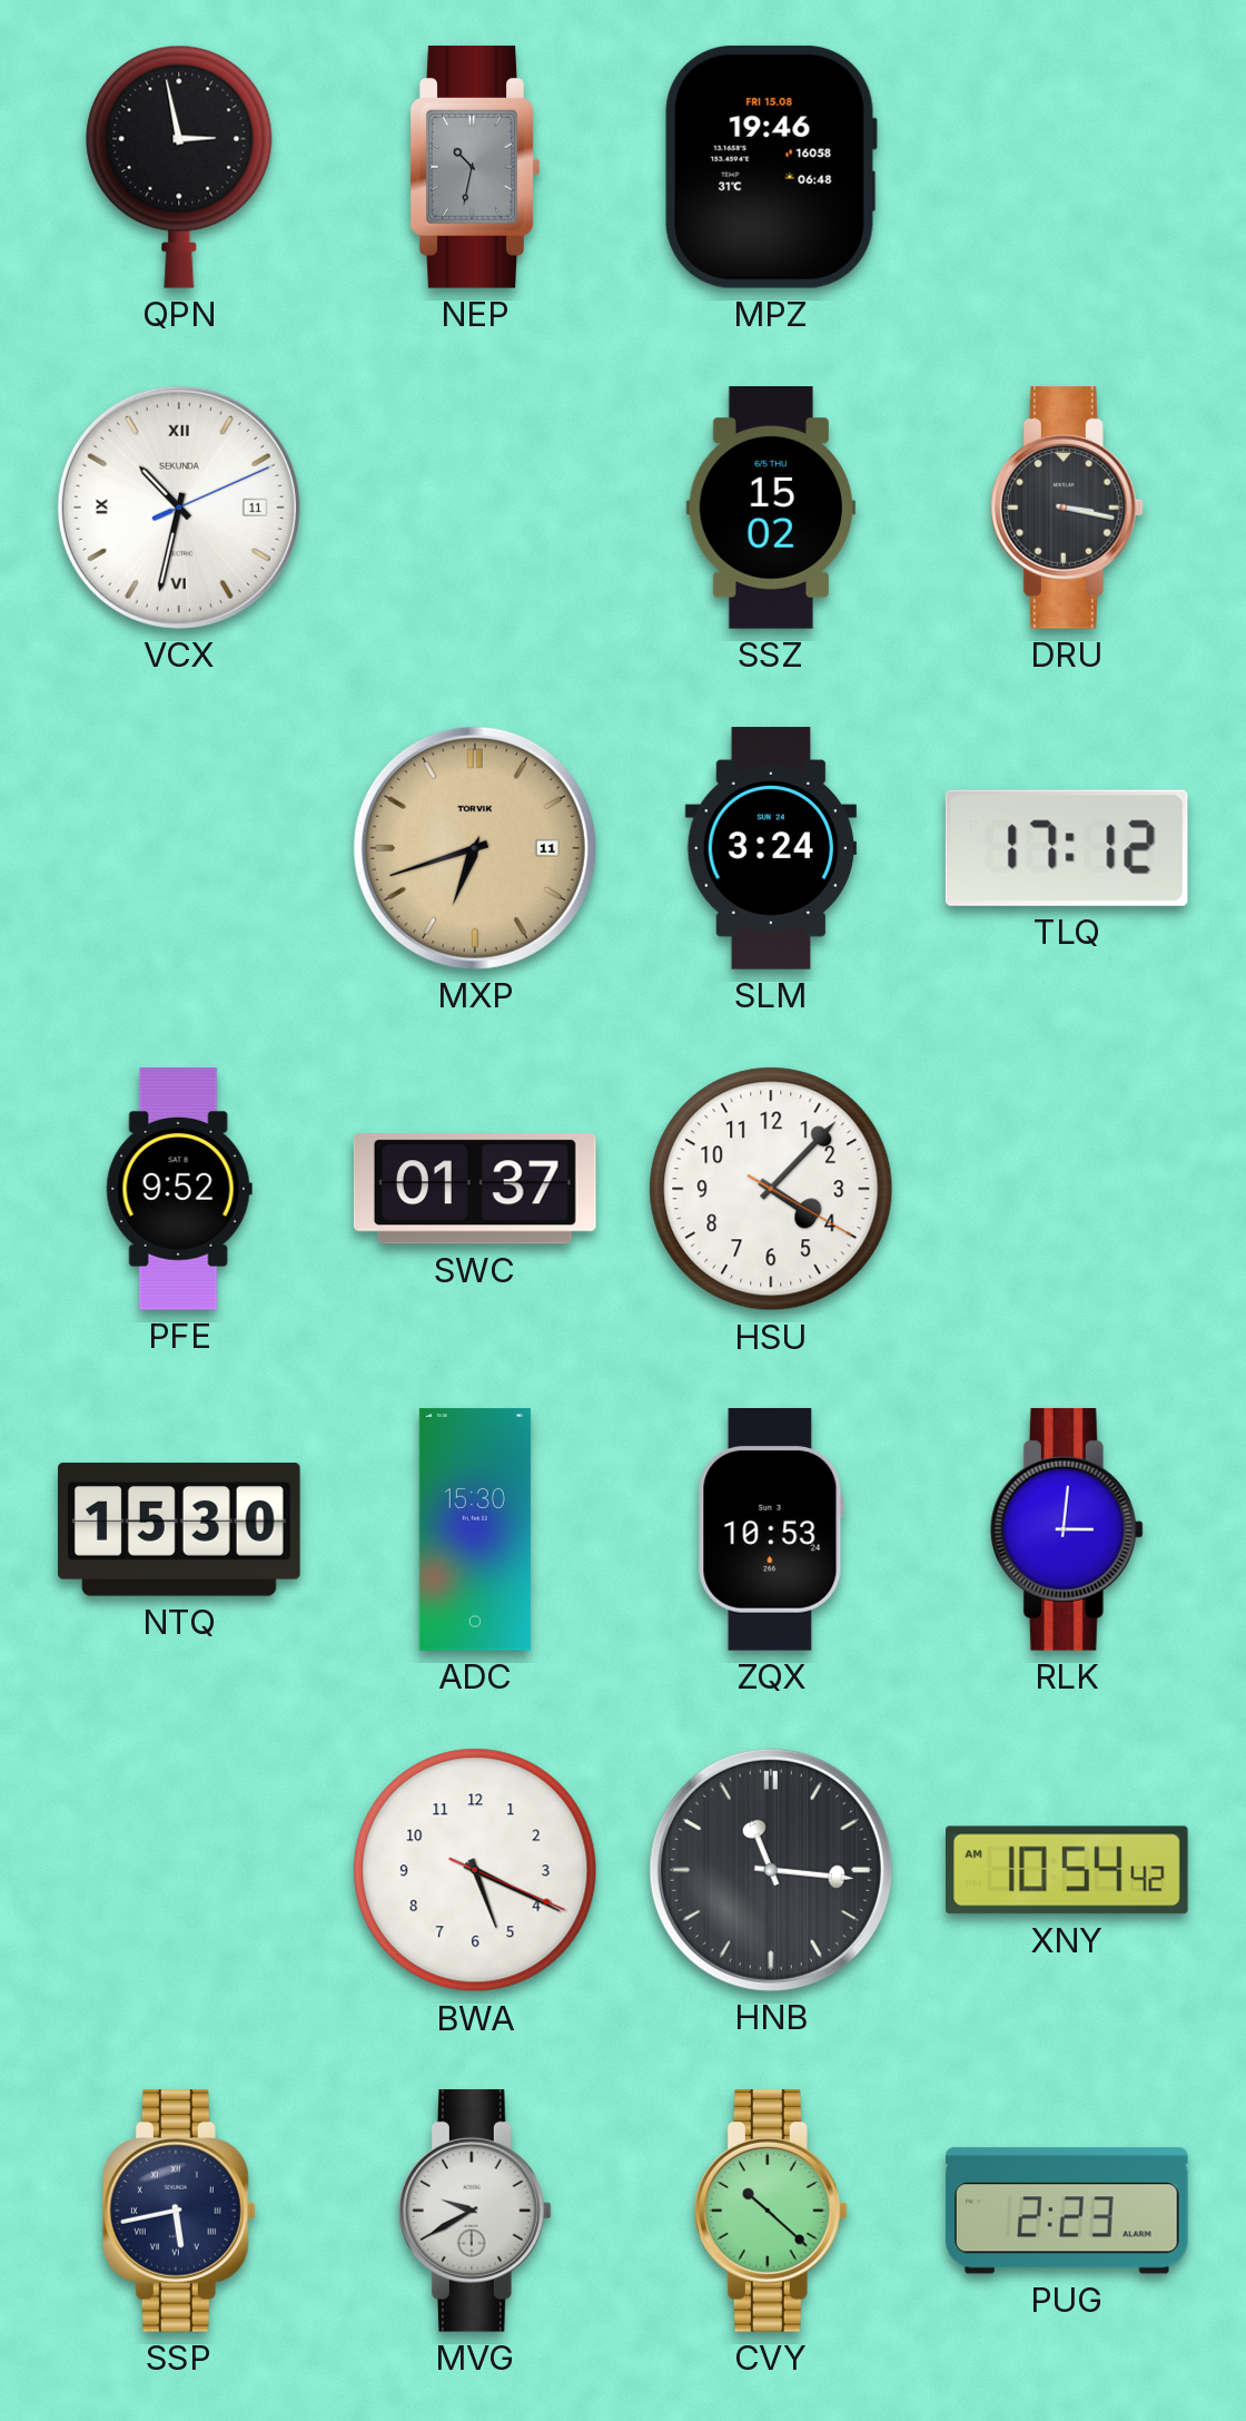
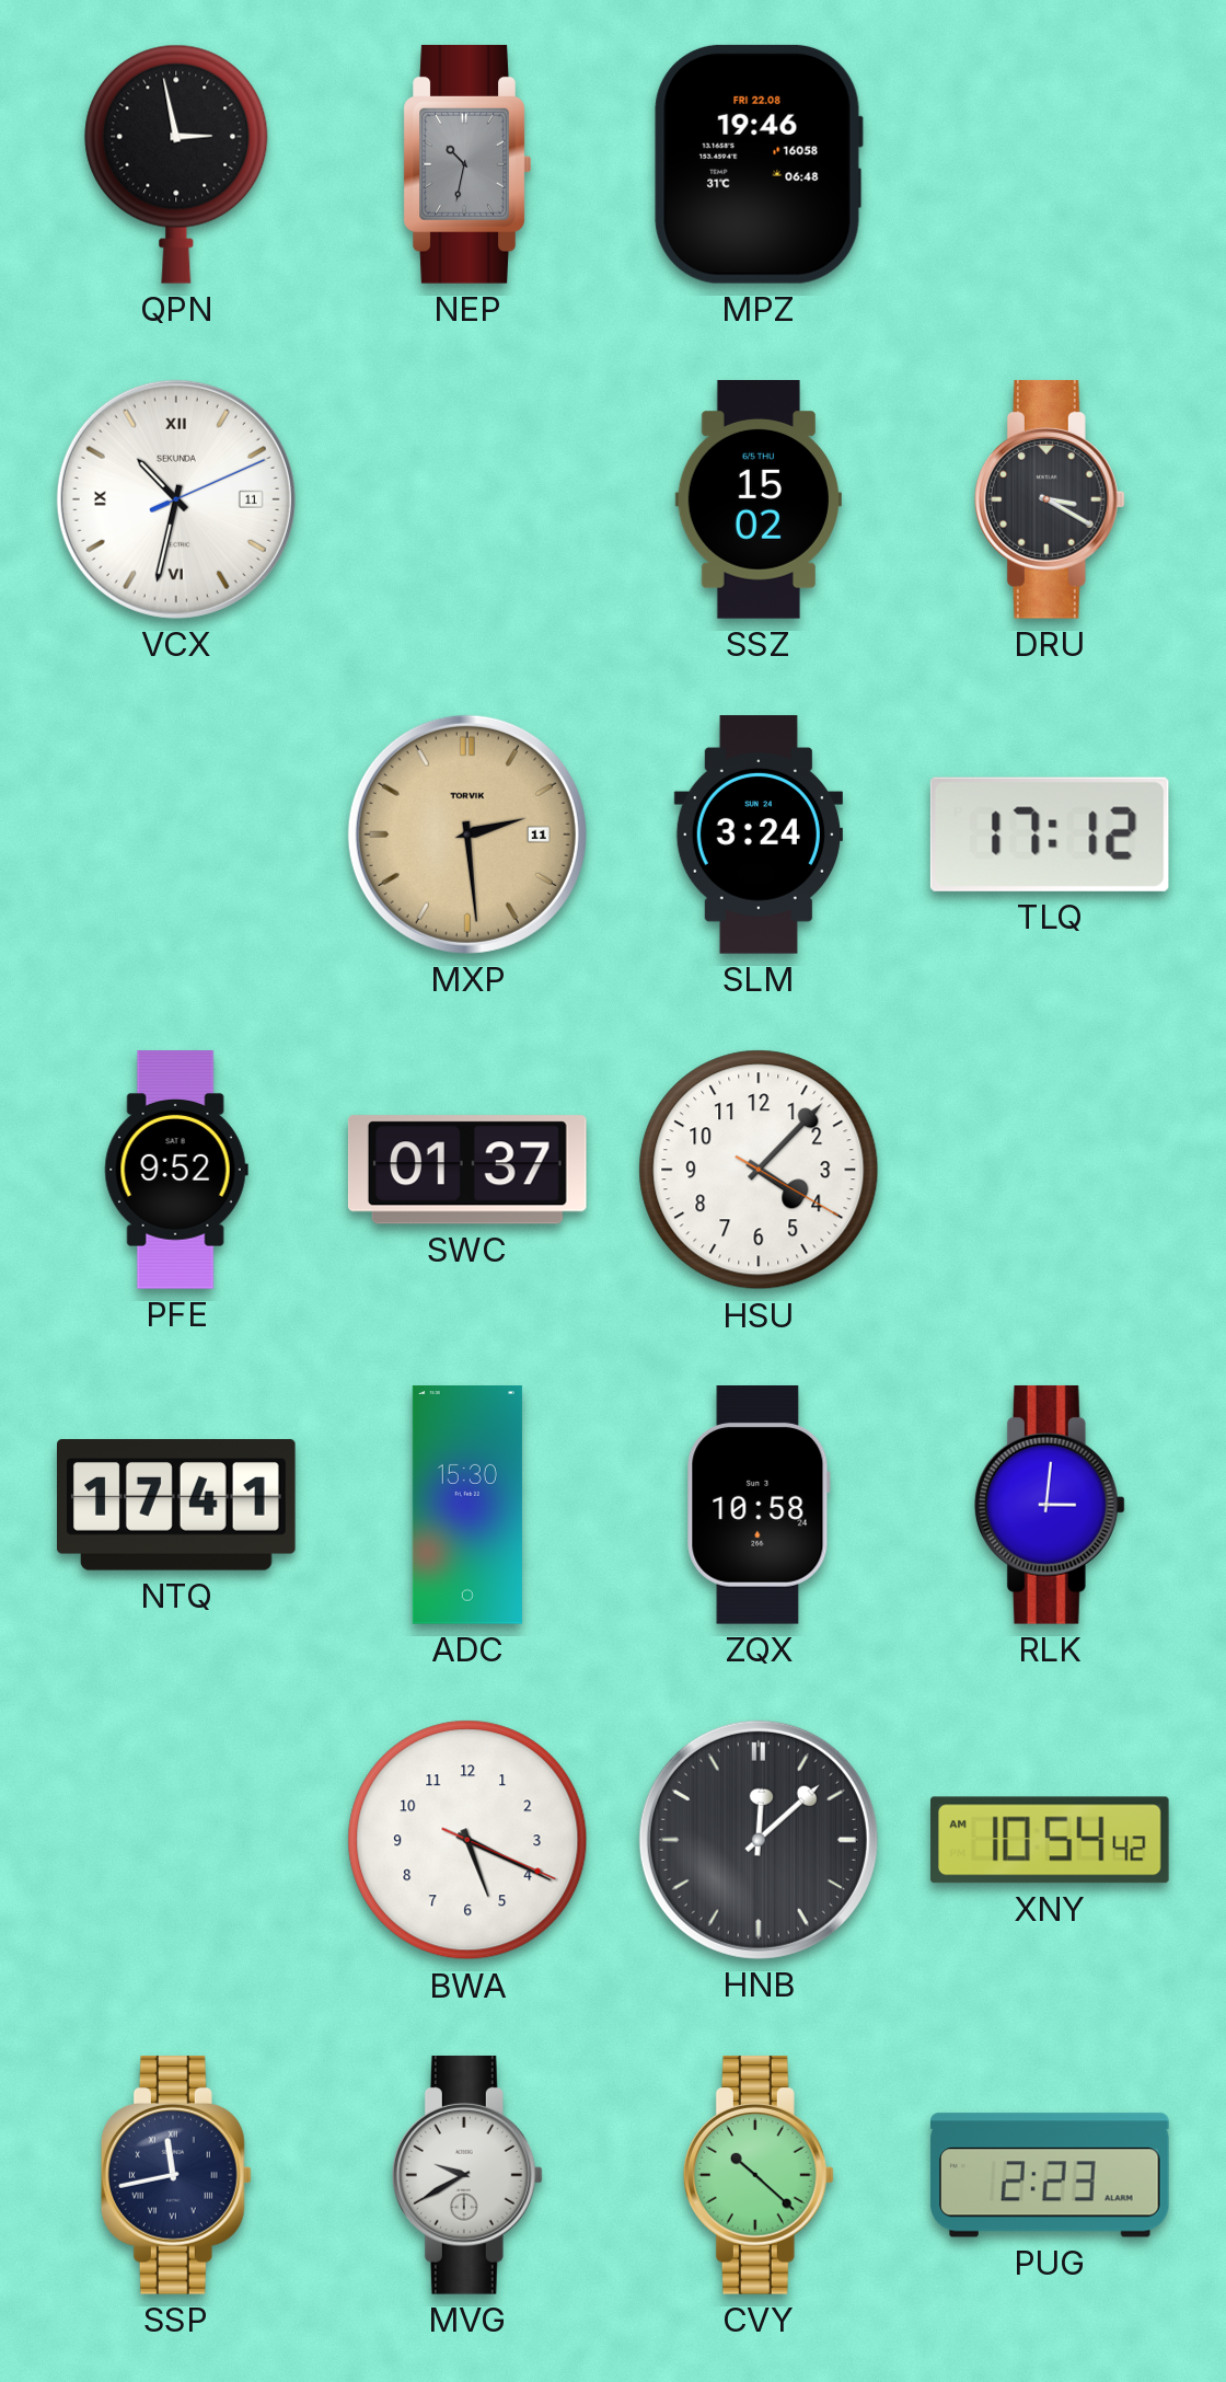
MPZ date: FRI 15.08 -> FRI 22.08 (759, 164)
DRU: 3:17 -> 3:20 (1050, 499)
MXP: 6:42 -> 2:29 (467, 835)
NTQ: 15:30 -> 17:41 (177, 1505)
ZQX: 10:53 -> 10:58 (759, 1506)
HNB: 11:16 -> 12:08 (759, 1840)
SSP: 5:43 -> 11:43 (176, 2175)
